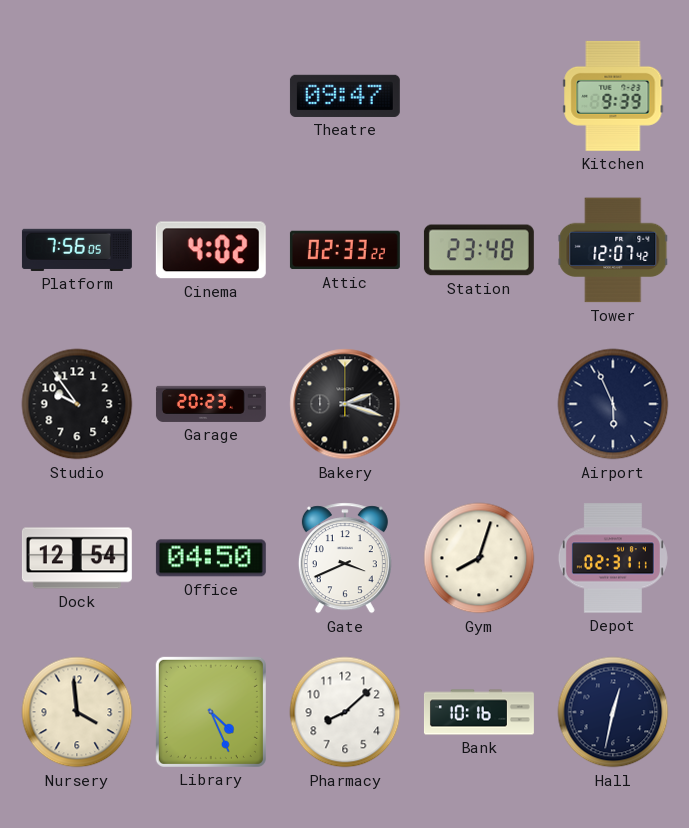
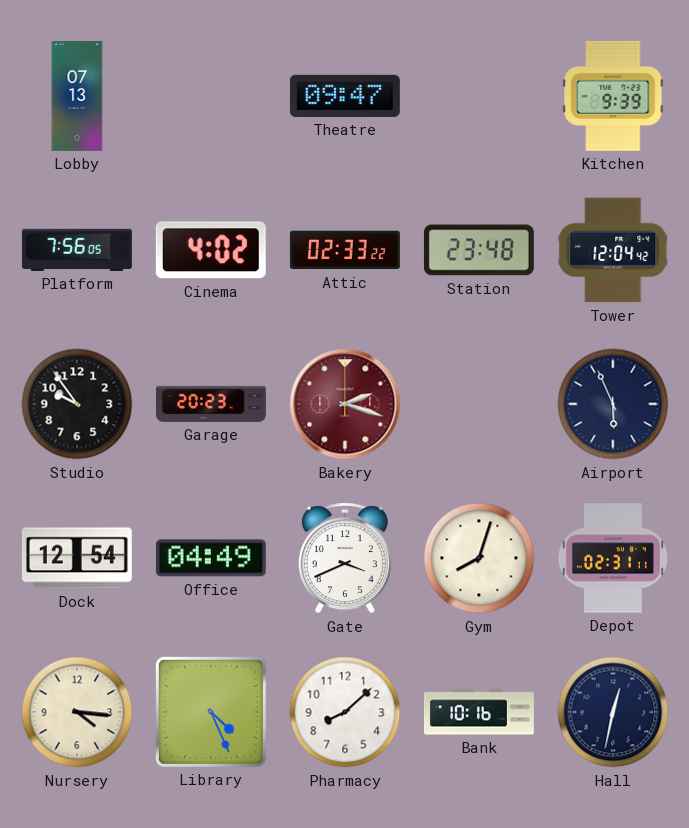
Lobby: none -> 07:13 (77, 96)
Tower: 12:07 -> 12:04 (613, 250)
Bakery dial: black -> burgundy (345, 404)
Office: 04:50 -> 04:49 (211, 558)
Nursery: 3:59 -> 4:16 (77, 712)
